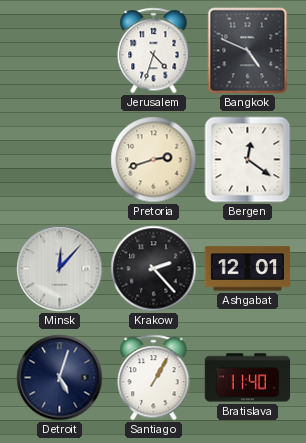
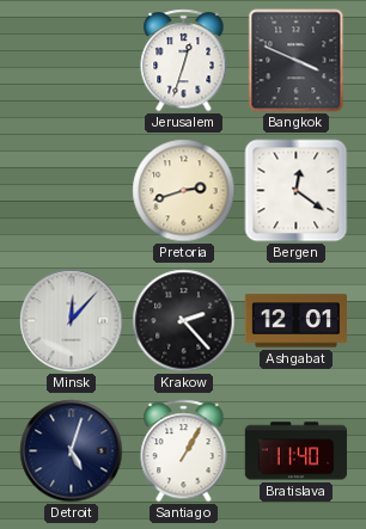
Jerusalem: 4:33 -> 12:33 (184, 61)
Bangkok: 4:49 -> 3:49 (297, 61)
